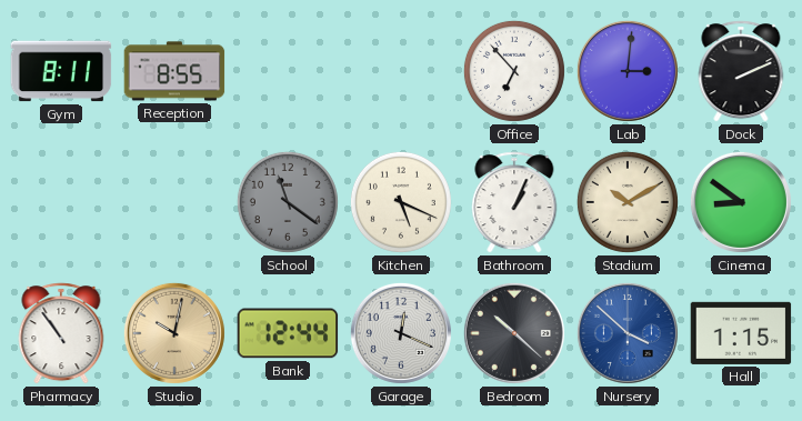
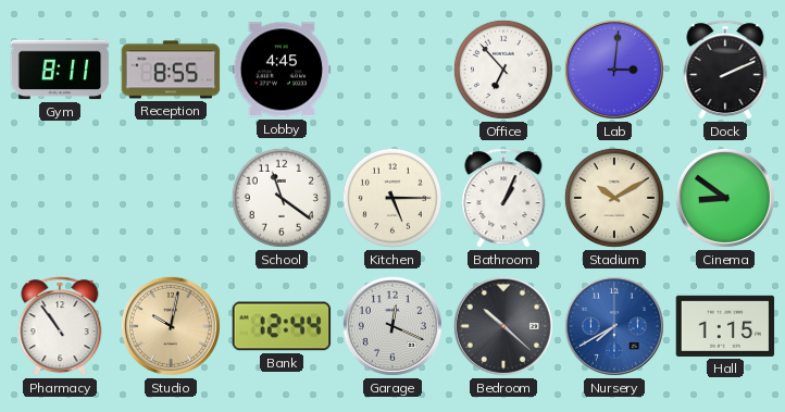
Lobby: none -> 4:45 (282, 70)
School dial: grey -> white (282, 198)
Kitchen: 5:19 -> 5:15 (392, 198)
Nursery: 3:52 -> 7:40 (614, 326)
